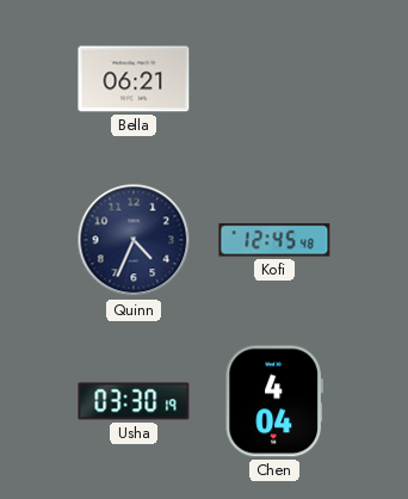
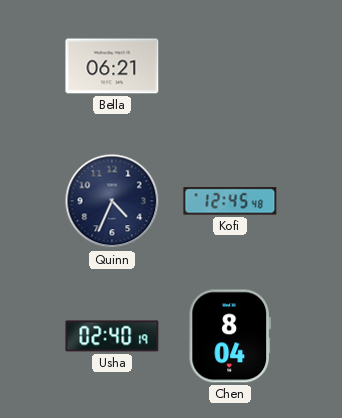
Usha: 03:30 -> 02:40 (112, 336)
Chen: 4:04 -> 8:04 (229, 336)
